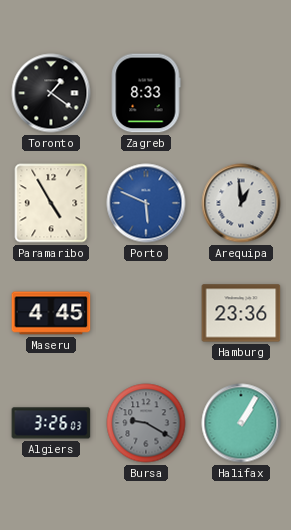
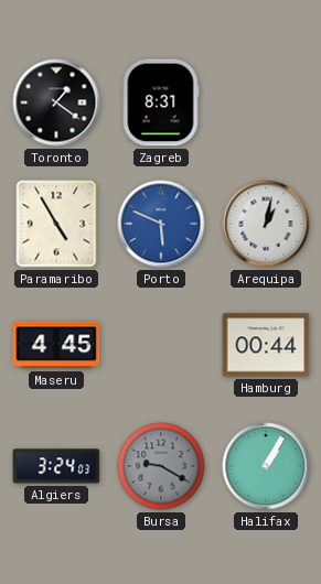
Zagreb: 8:33 -> 8:31 (161, 102)
Arequipa: 12:59 -> 1:02 (266, 224)
Hamburg: 23:36 -> 00:44 (266, 345)
Algiers: 3:26 -> 3:24 (56, 466)
